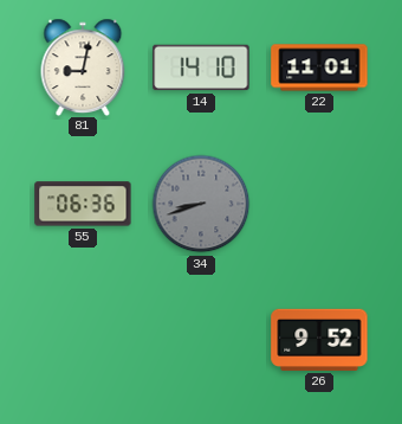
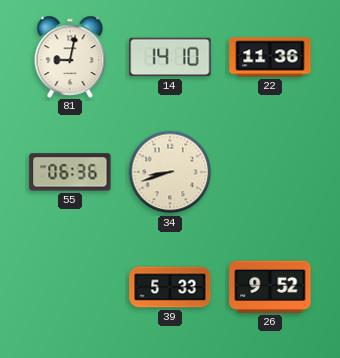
22: 11:01 -> 11:36 (270, 57)
34 dial: grey -> cream (170, 172)
39: none -> 5:33 (170, 287)
